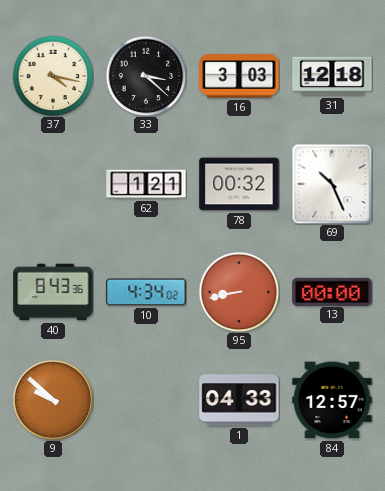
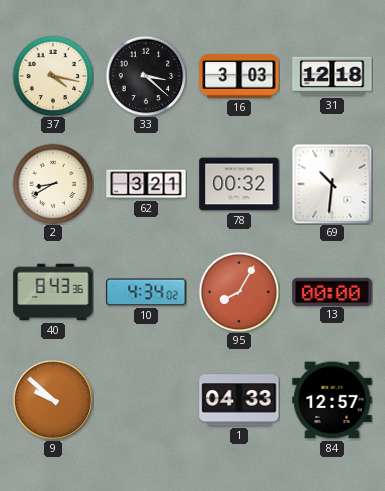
2: none -> 8:40 (53, 184)
62: 1:21 -> 3:21 (146, 184)
69: 10:26 -> 10:31 (332, 184)
95: 8:43 -> 8:05 (239, 292)
